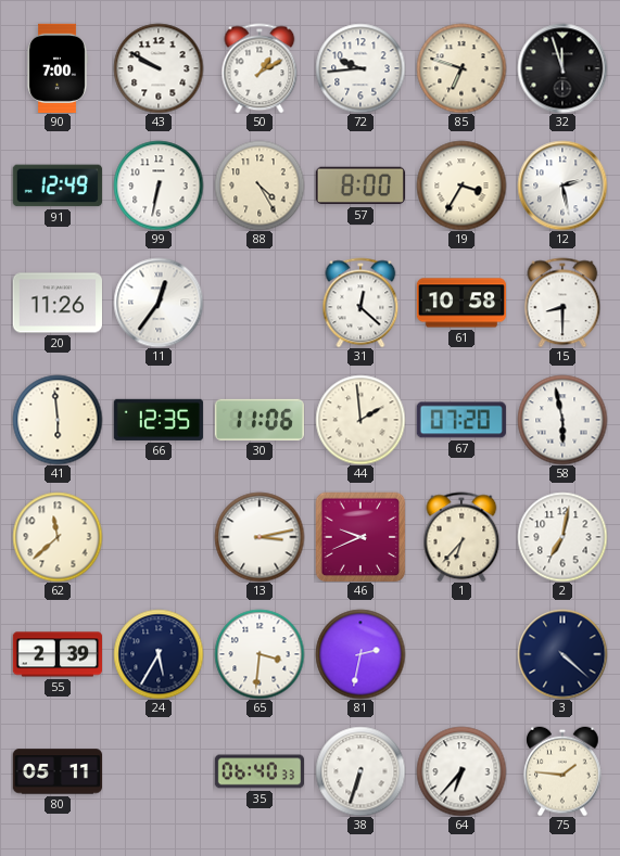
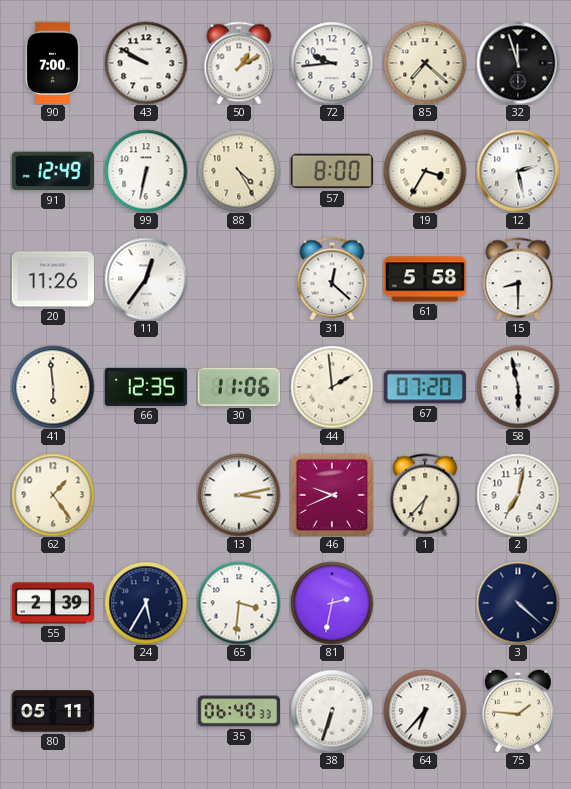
85: 6:48 -> 7:22 (425, 63)
61: 10:58 -> 5:58 (424, 279)
62: 11:38 -> 1:24 (53, 495)
